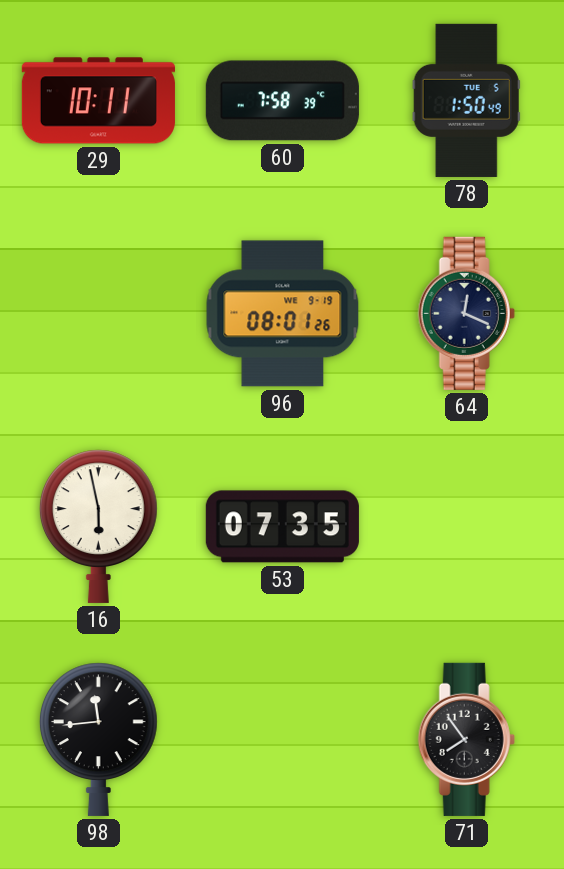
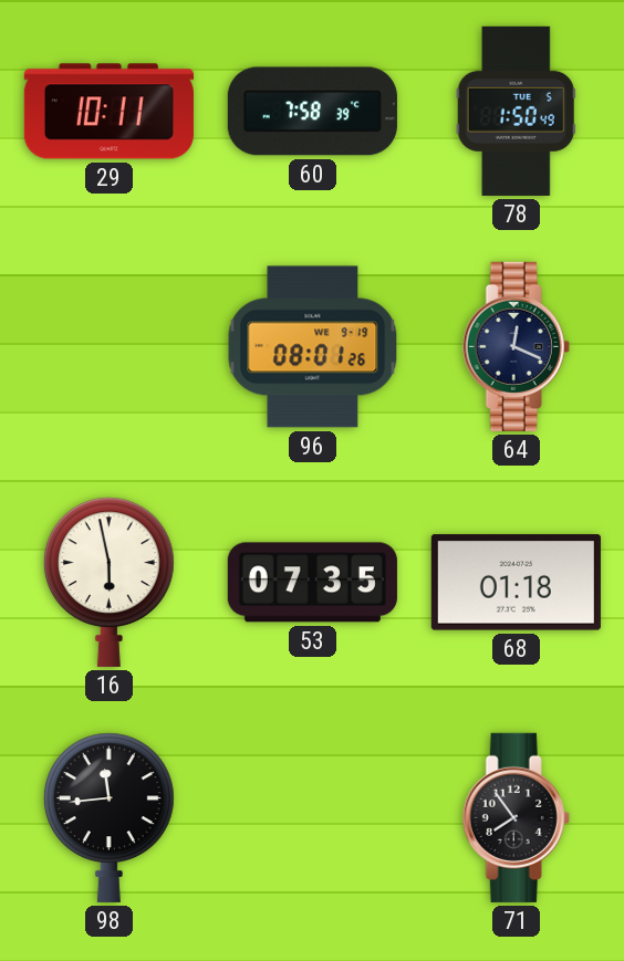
68: none -> 01:18 (516, 583)
